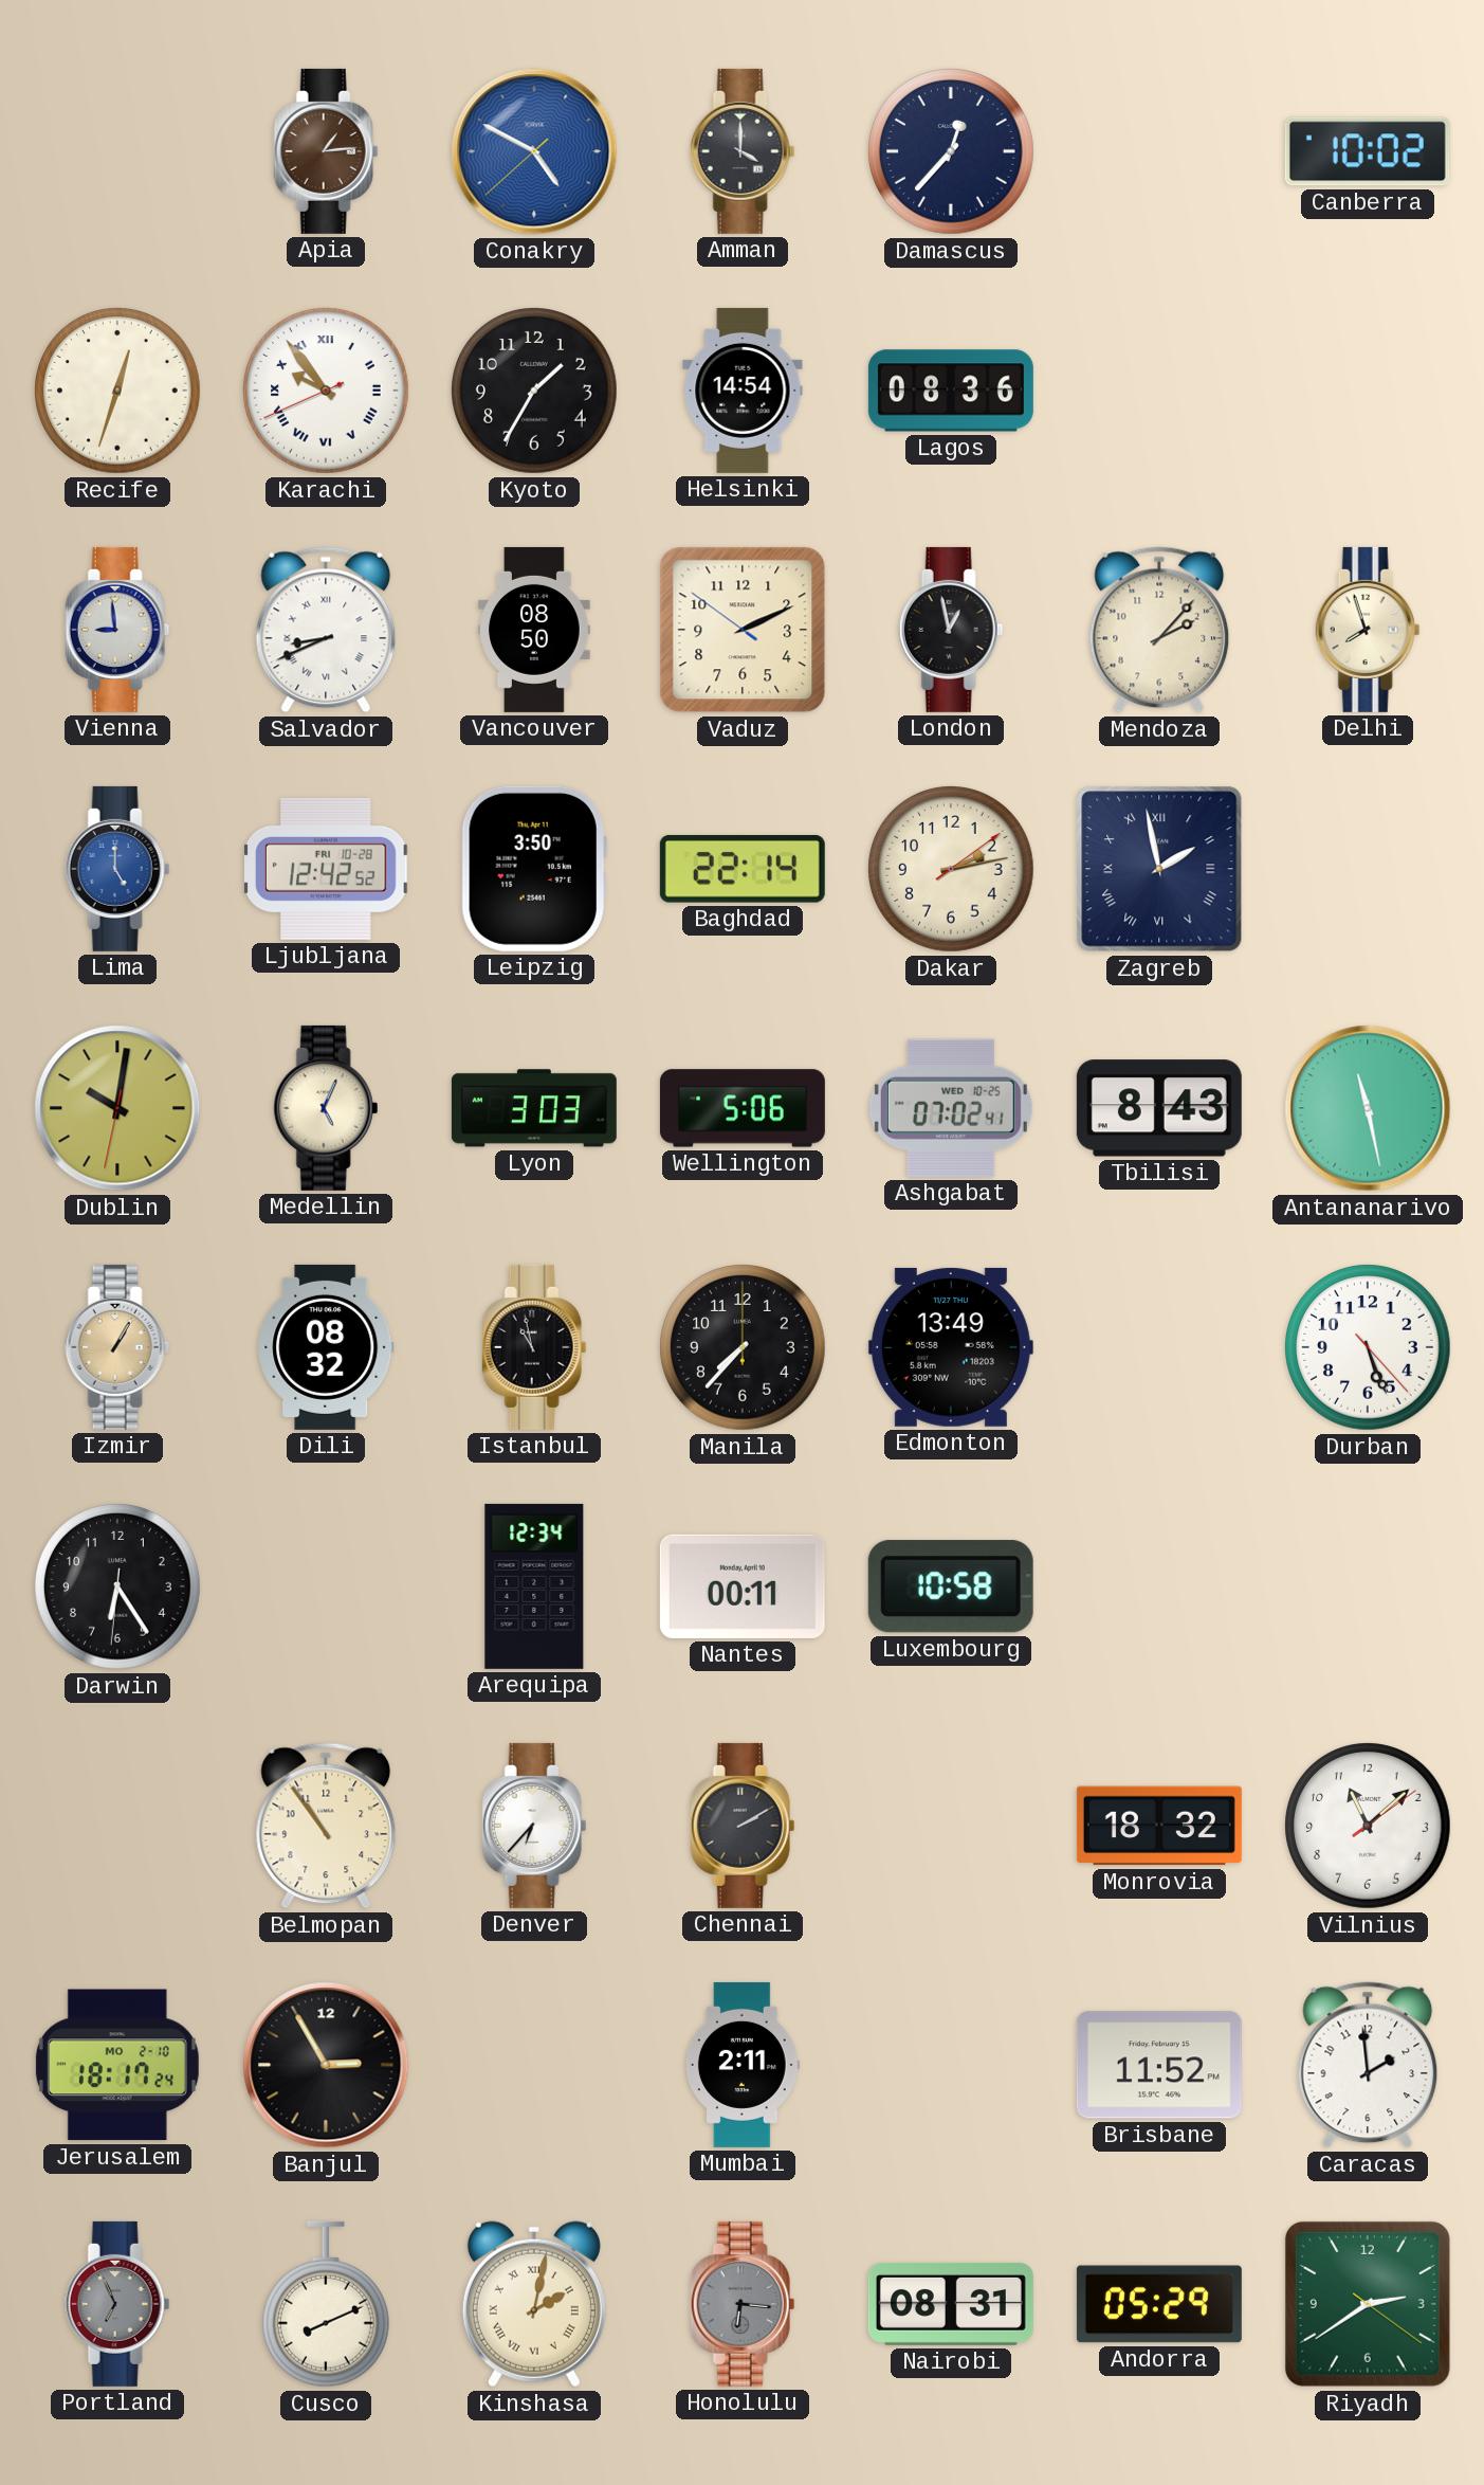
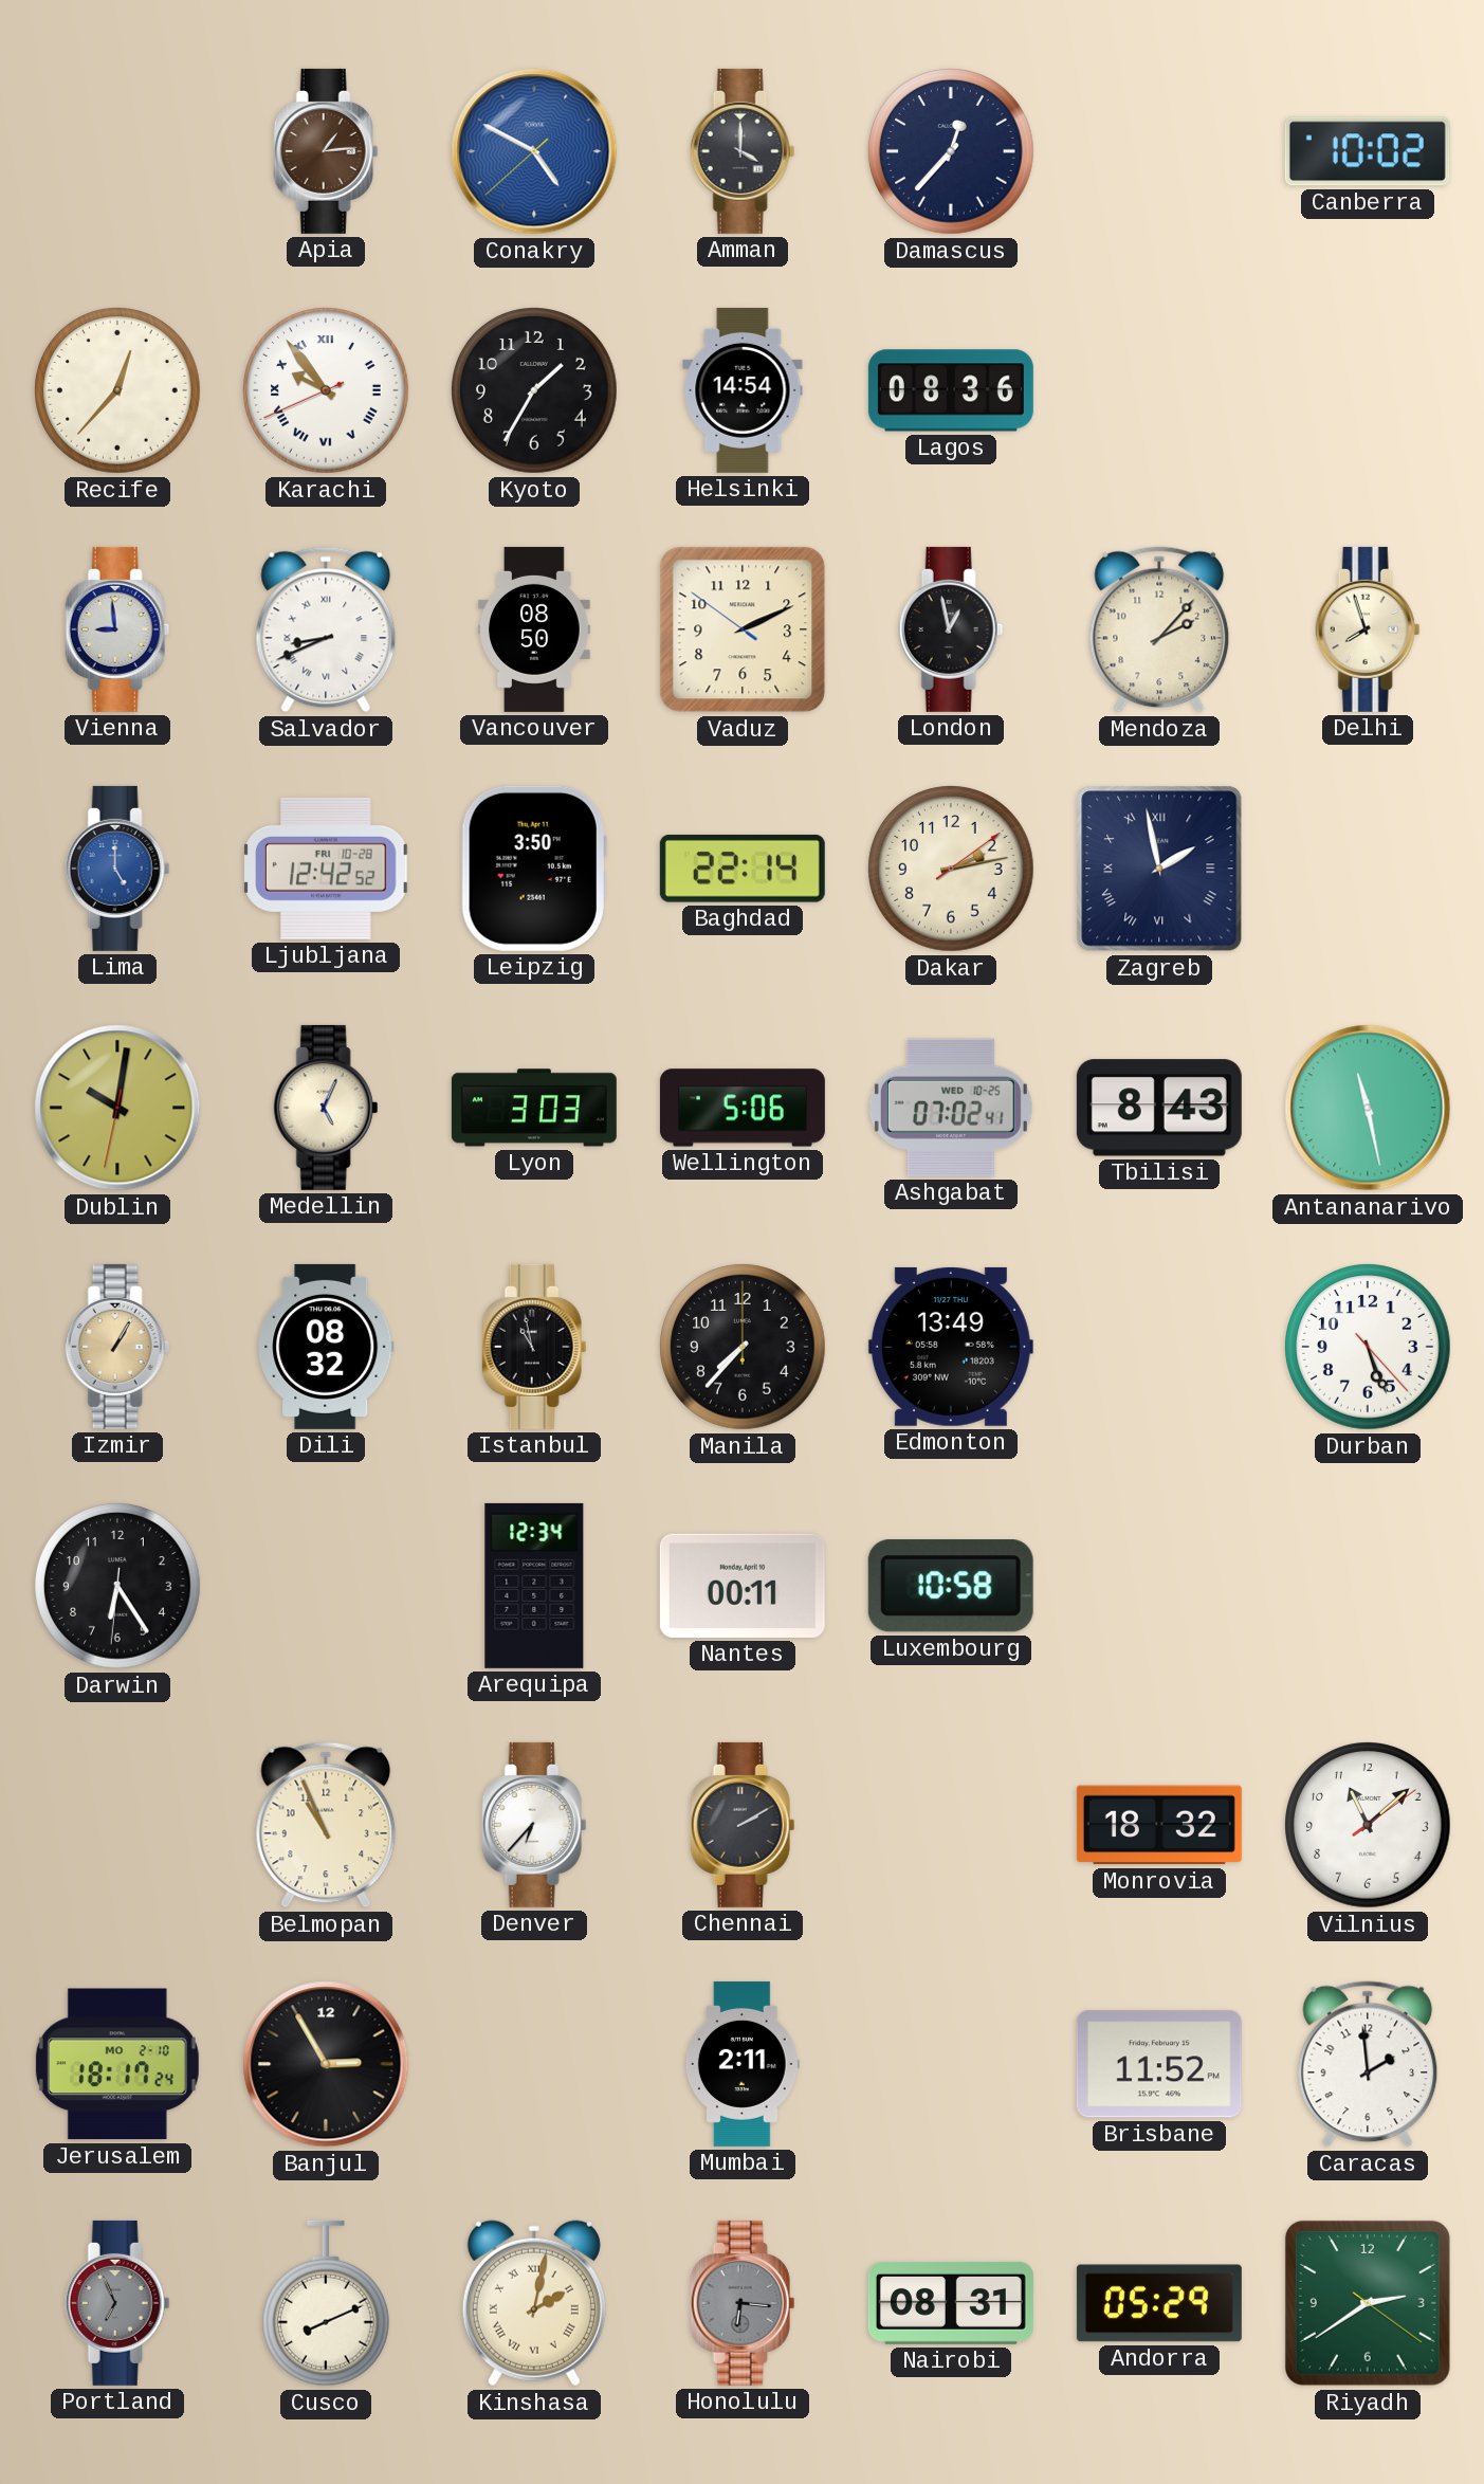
Recife: 12:33 -> 12:37 (117, 390)
Belmopan: 10:54 -> 10:56 (326, 1825)
